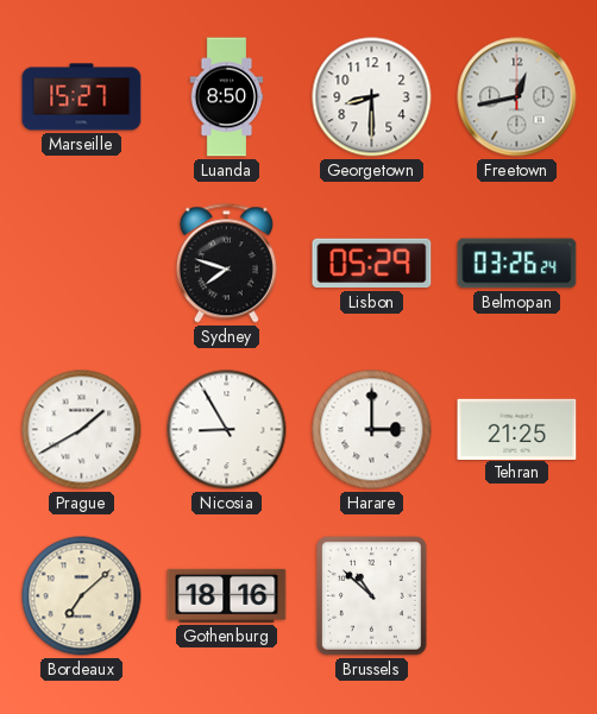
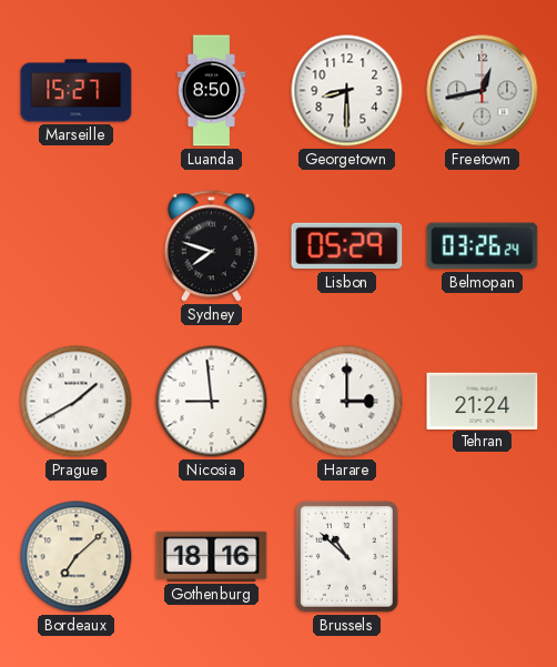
Nicosia: 8:55 -> 8:59 (212, 402)
Tehran: 21:25 -> 21:24 (483, 401)
